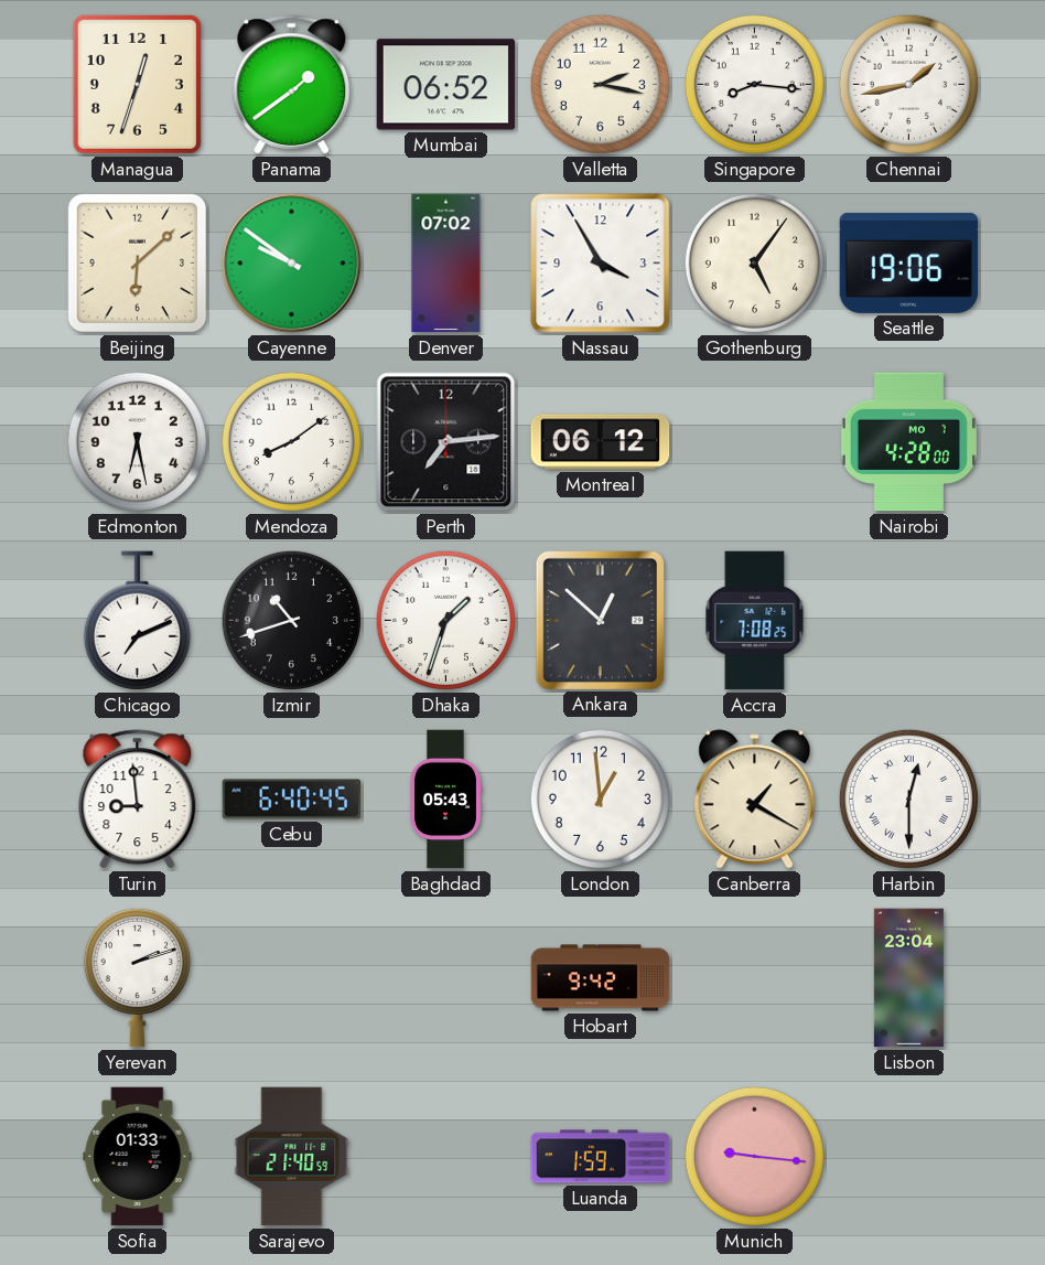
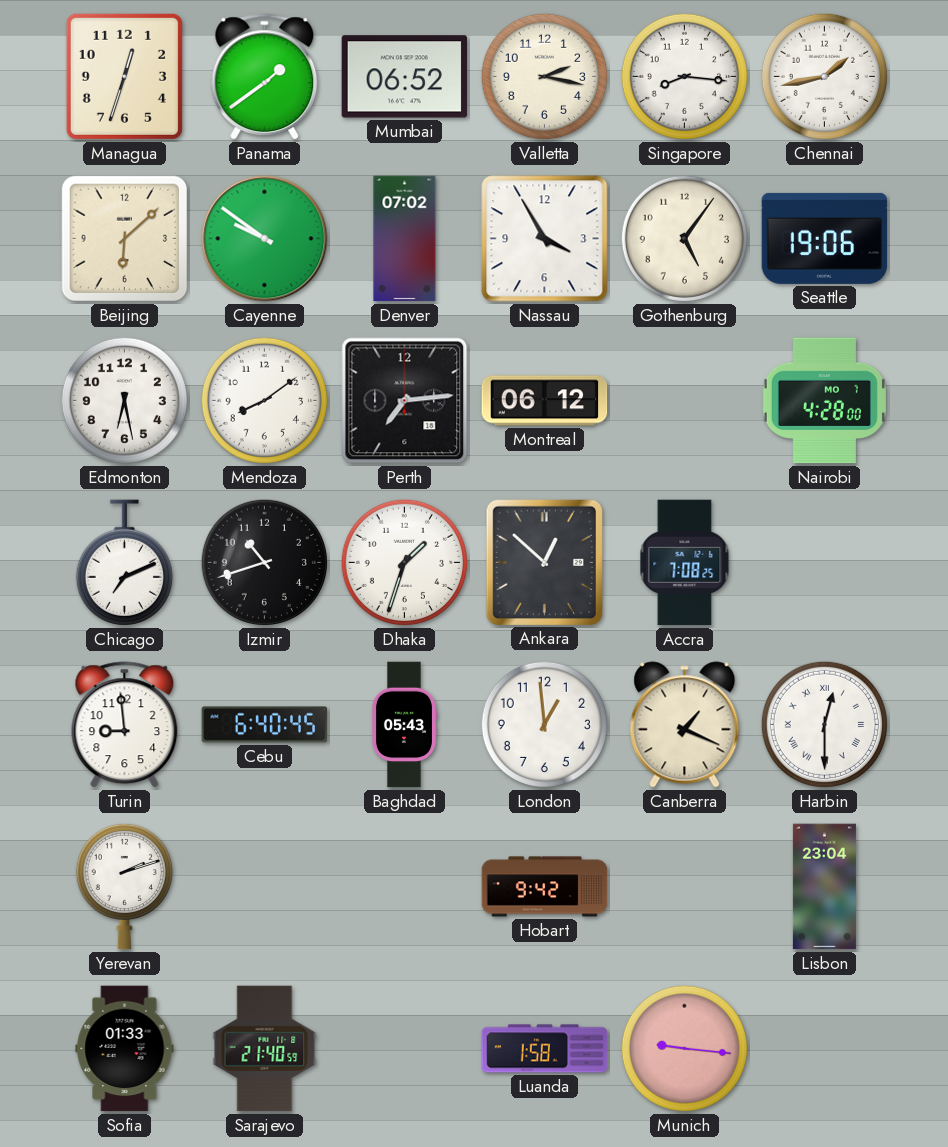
Canberra: 1:20 -> 1:19 (685, 725)
Luanda: 1:59 -> 1:58 (545, 1049)
